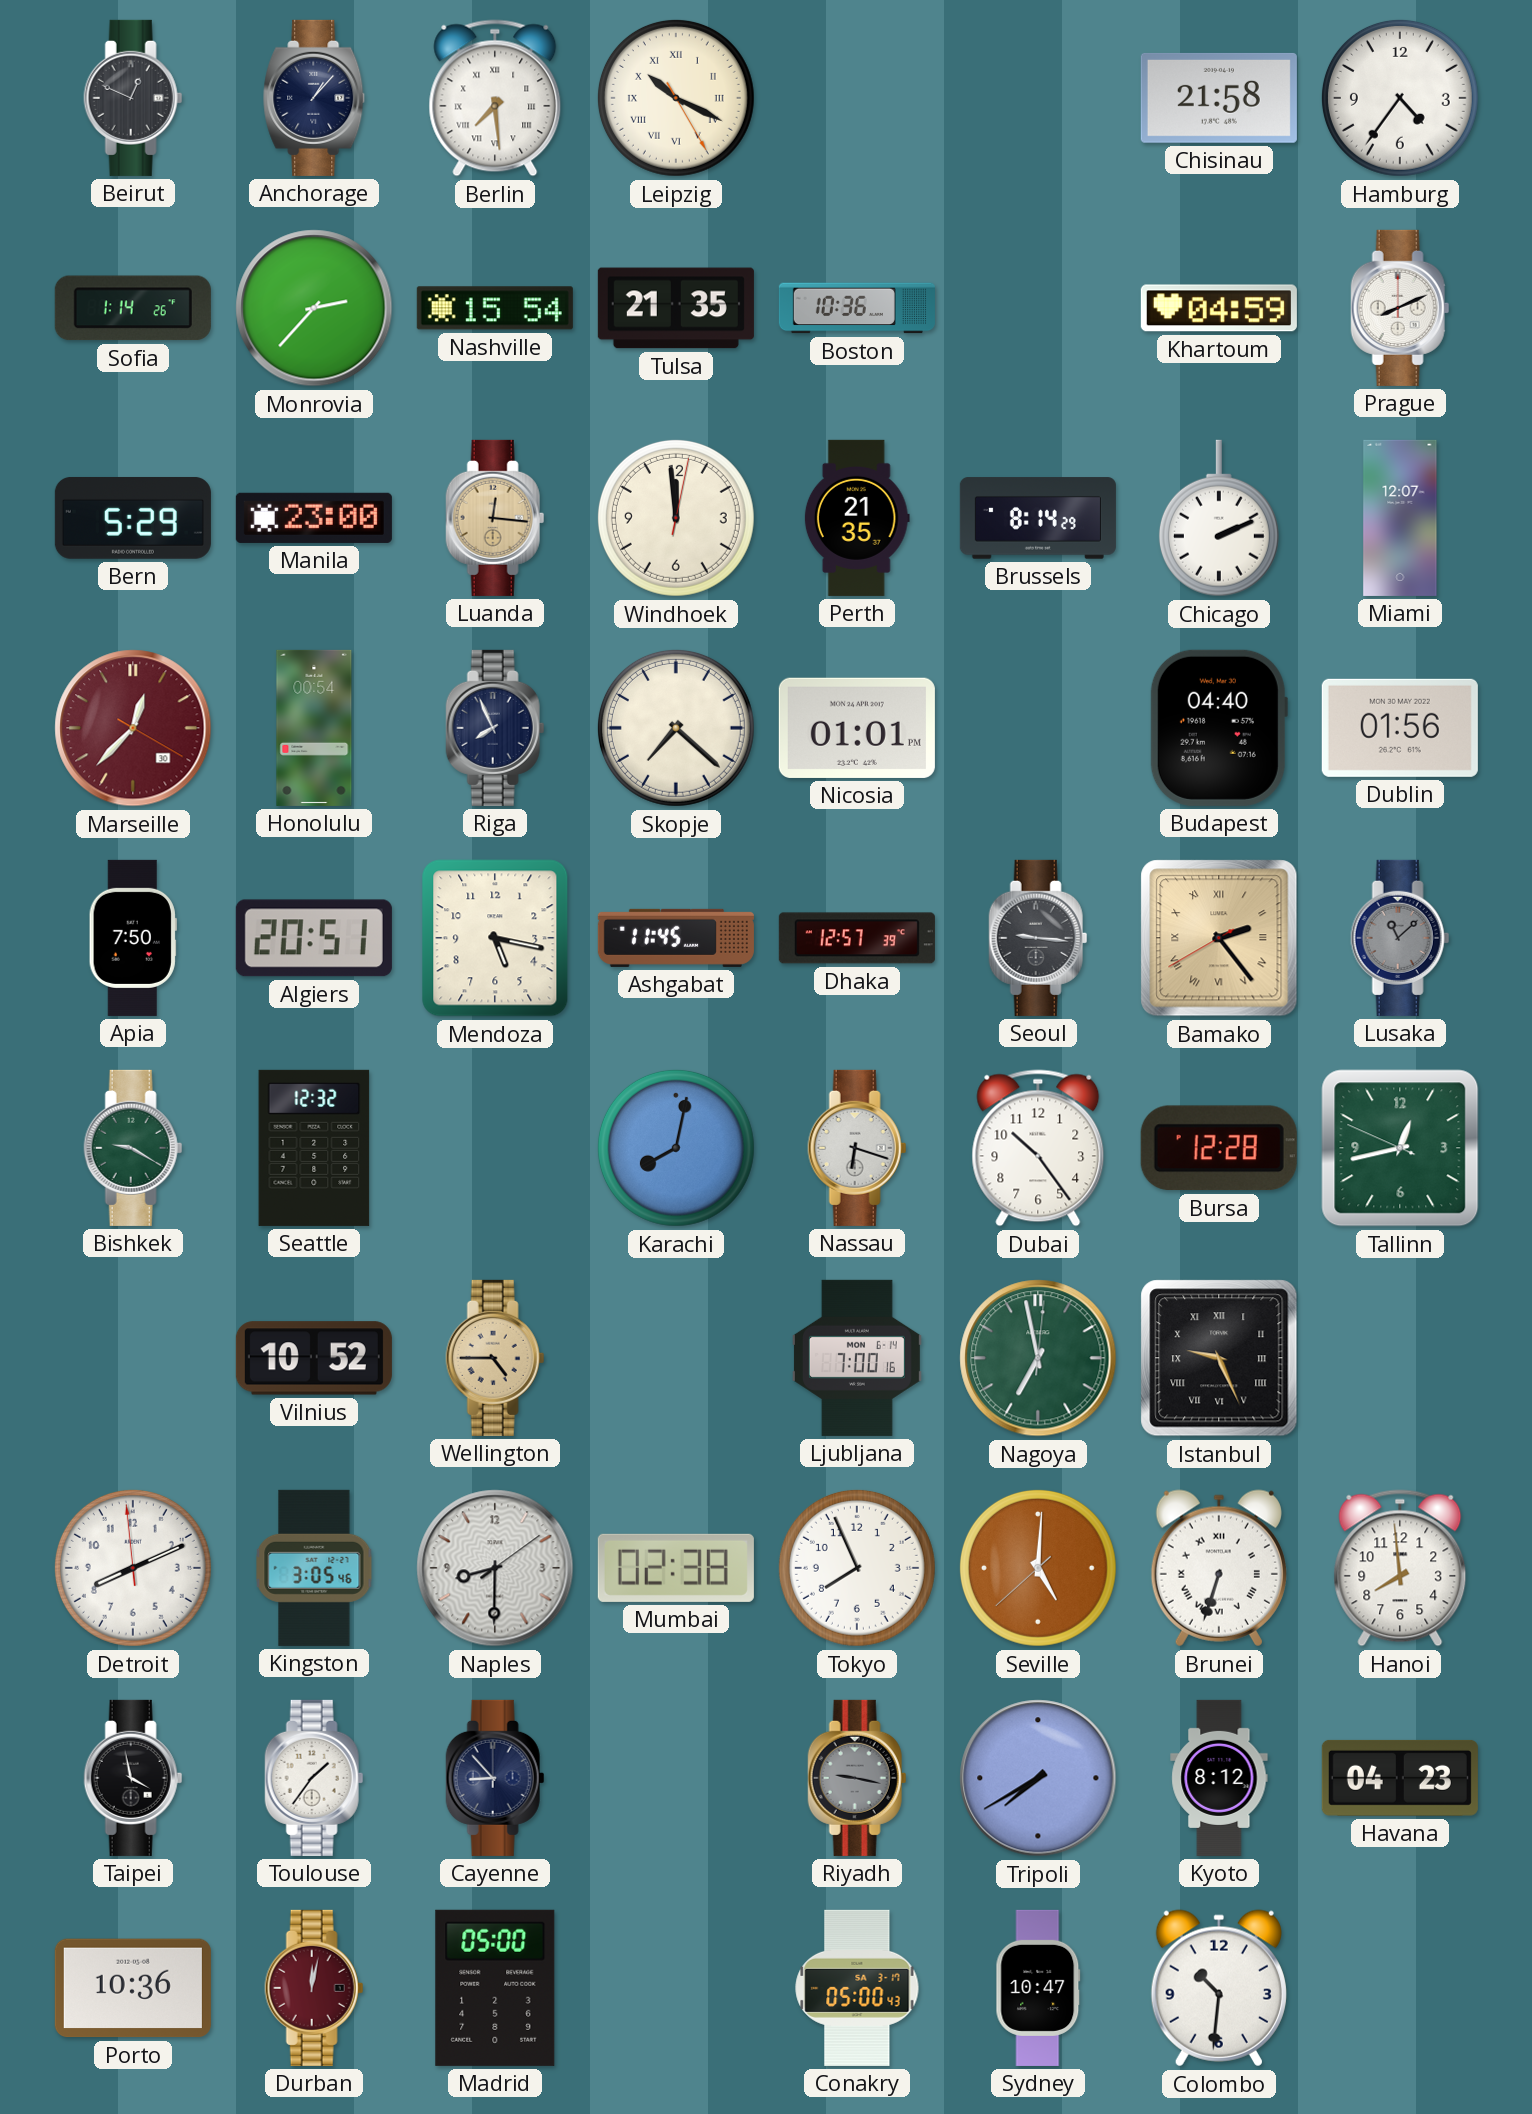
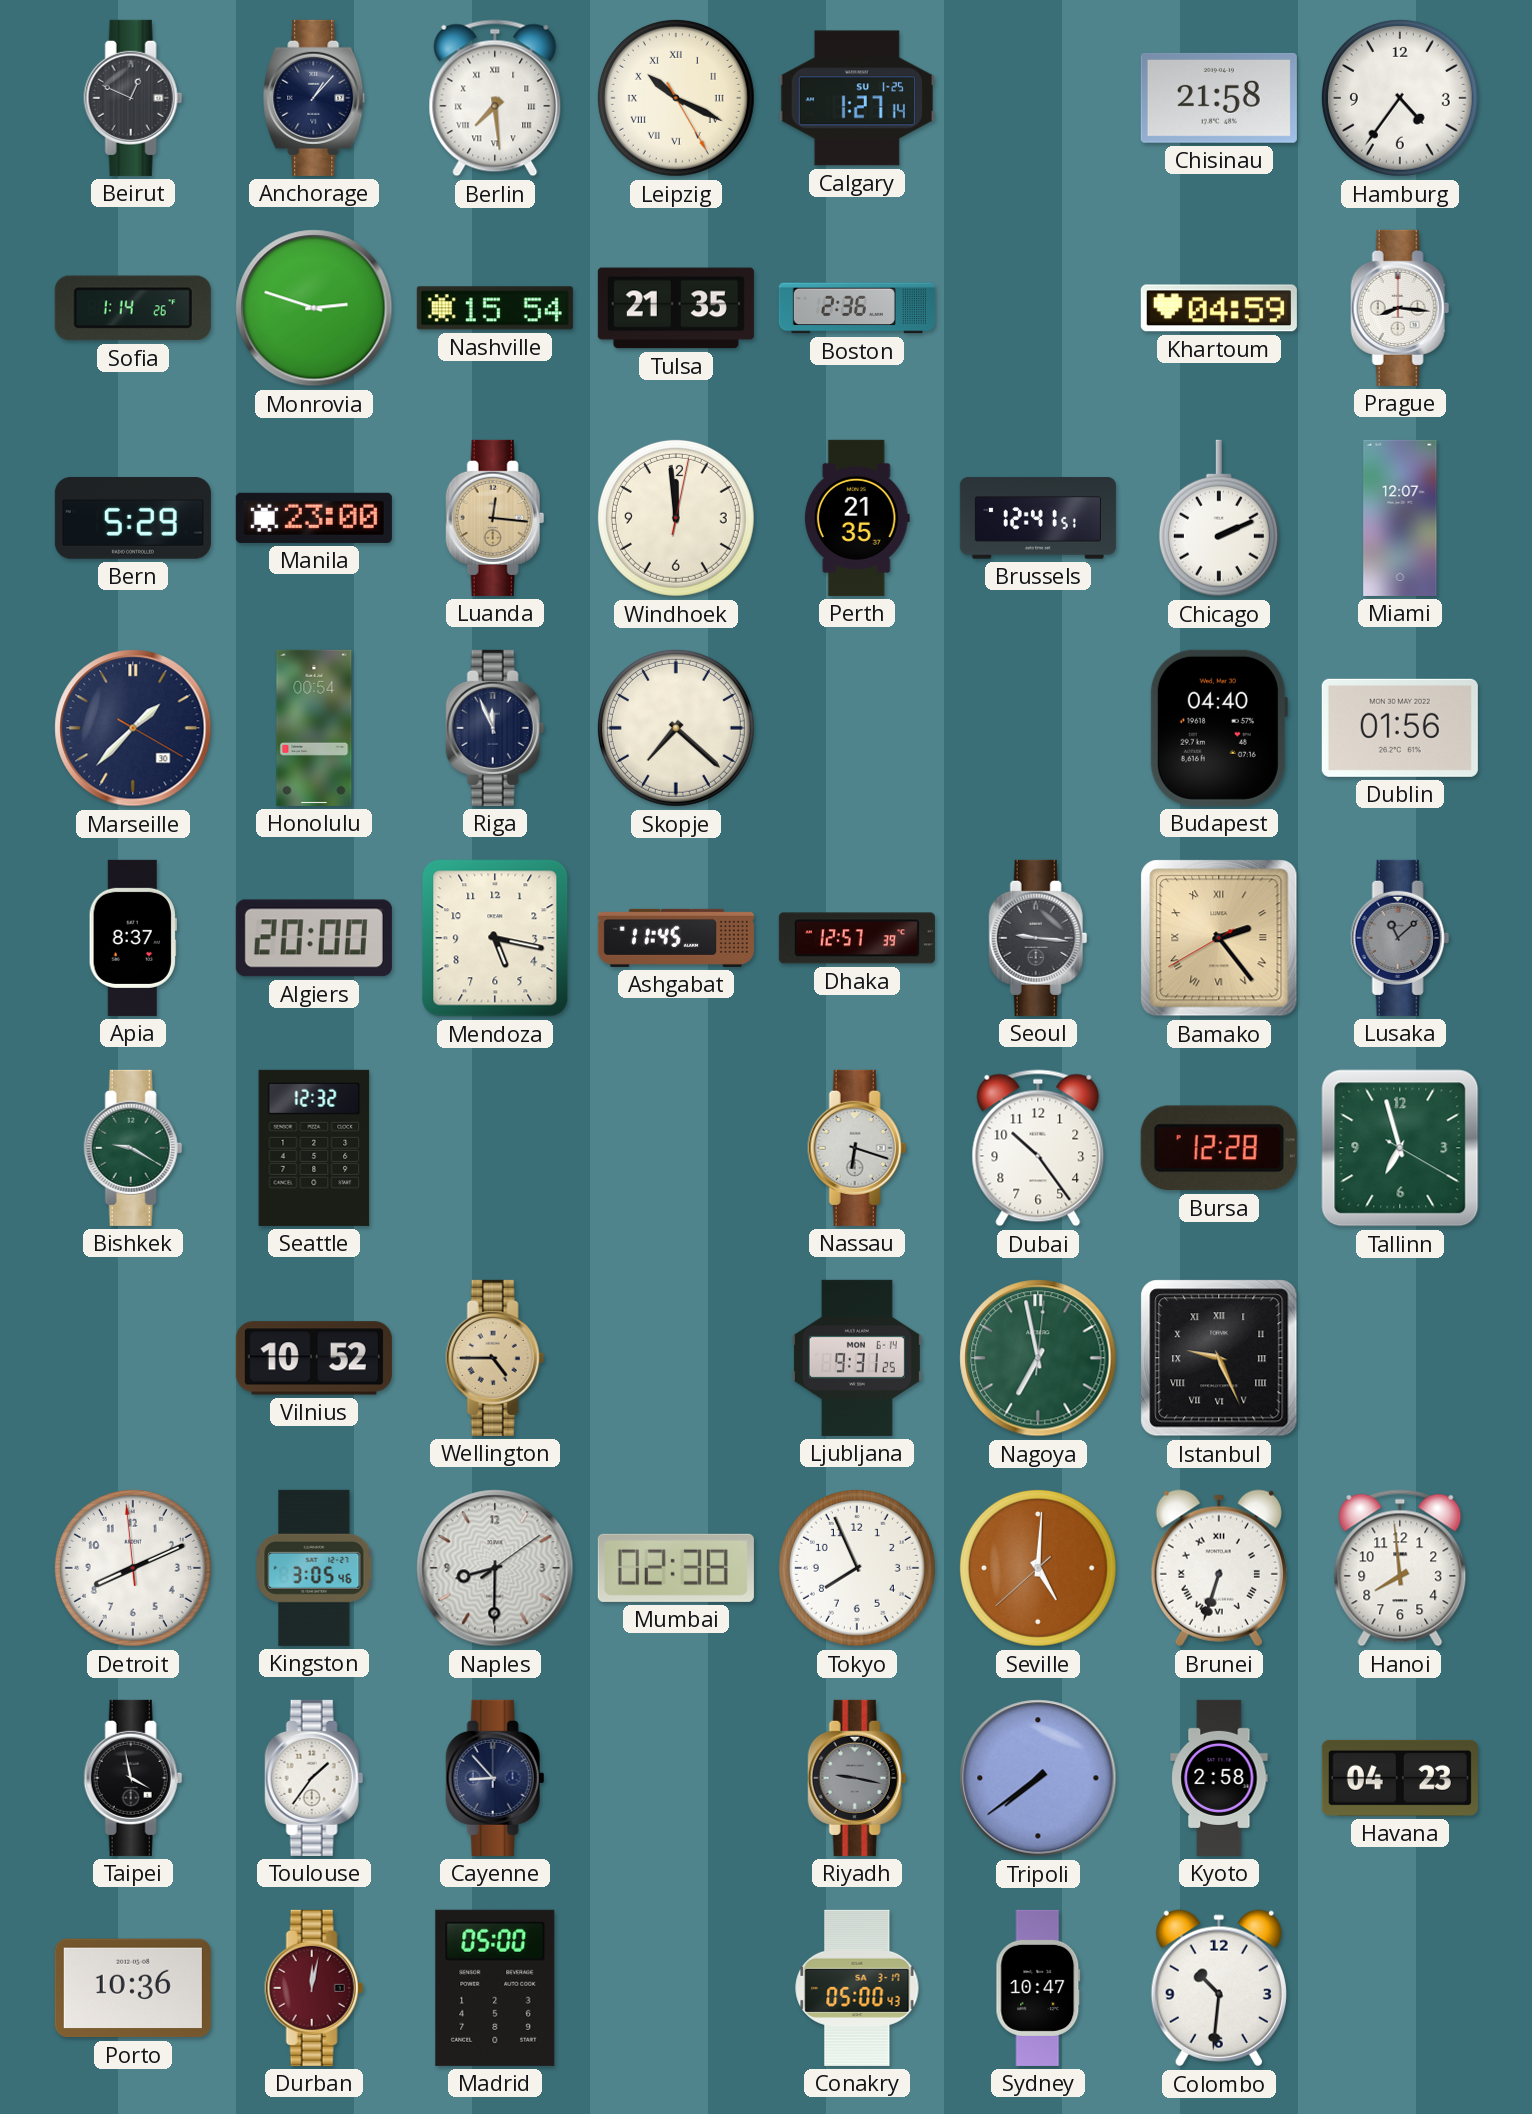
Calgary: none -> 1:27 (857, 98)
Monrovia: 2:37 -> 2:48 (314, 308)
Boston: 10:36 -> 2:36 (857, 308)
Prague: 8:11 -> 8:16 (1400, 308)
Brussels: 8:14 -> 12:41 (1038, 518)
Marseille: 12:37 -> 1:37 (133, 728)
Marseille dial: burgundy -> navy (133, 728)
Riga: 7:56 -> 11:56 (495, 728)
Nicosia: 01:01 -> none (857, 728)
Apia: 7:50 -> 8:37 (133, 938)
Algiers: 20:51 -> 20:00 (314, 938)
Karachi: 8:02 -> none (676, 1148)
Tallinn: 12:42 -> 6:57 (1400, 1148)
Ljubljana: 7:00 -> 9:31 (857, 1358)
Tripoli: 7:40 -> 7:39 (1038, 1778)
Kyoto: 8:12 -> 2:58 (1219, 1778)
